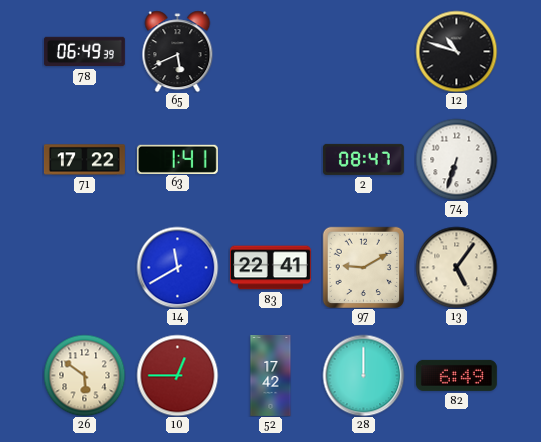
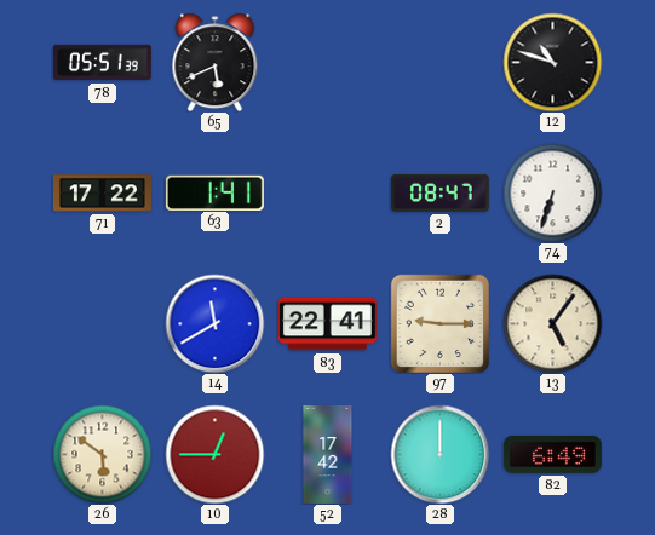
78: 06:49 -> 05:51 (102, 63)
97: 9:10 -> 9:15 (439, 323)
